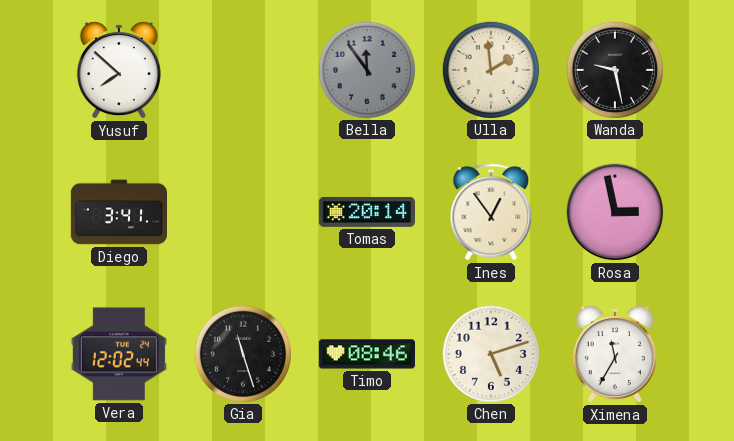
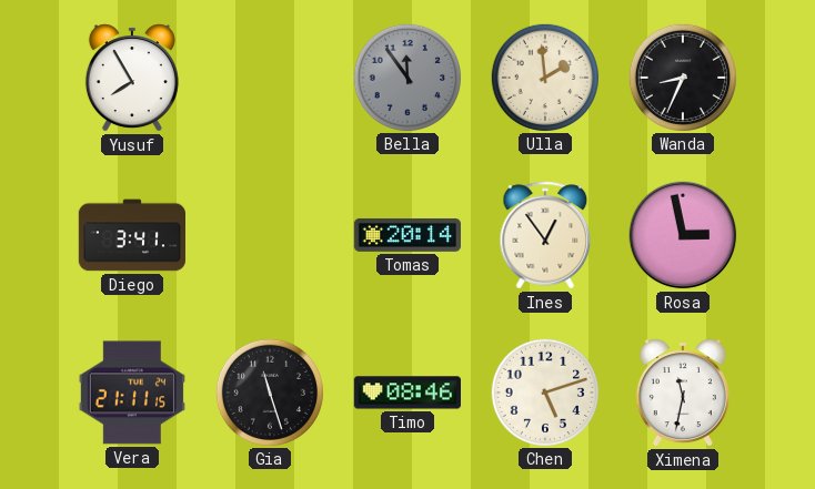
Yusuf: 7:52 -> 7:55 (132, 78)
Wanda: 9:28 -> 8:34 (682, 77)
Vera: 12:02 -> 21:11 (132, 393)
Ximena: 11:35 -> 11:32 (683, 393)
